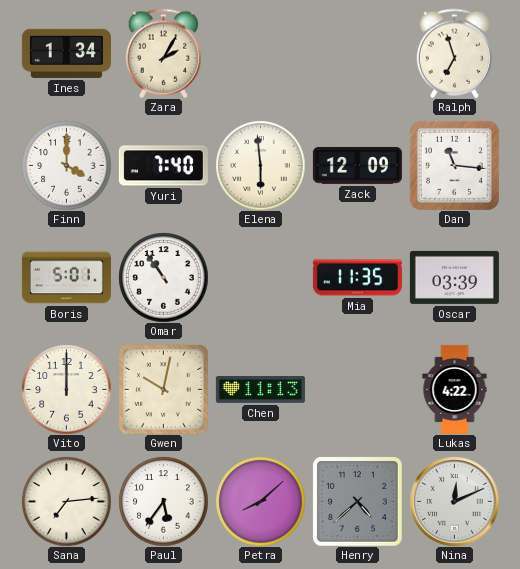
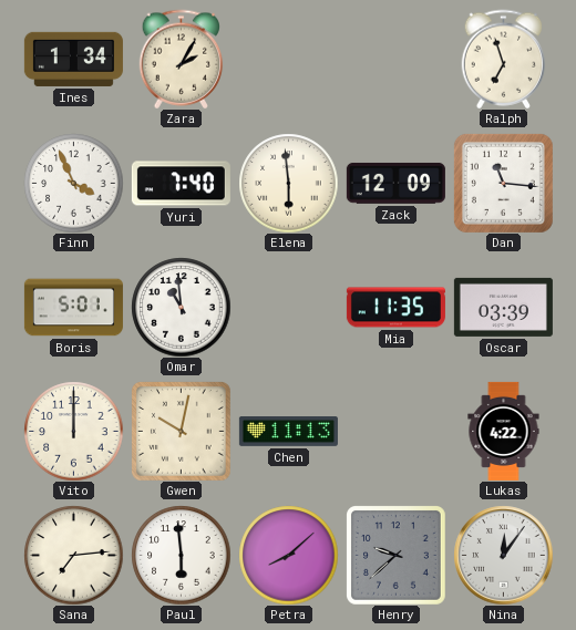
Finn: 4:00 -> 3:56 (73, 183)
Omar: 10:54 -> 10:59 (181, 307)
Paul: 5:36 -> 5:59 (181, 555)
Henry: 4:38 -> 9:38 (397, 556)
Nina: 12:11 -> 12:06 (503, 555)
